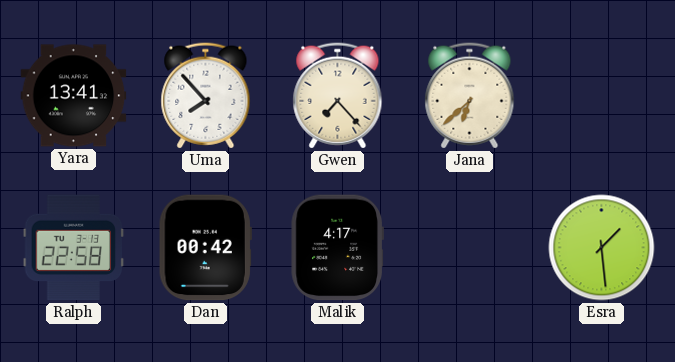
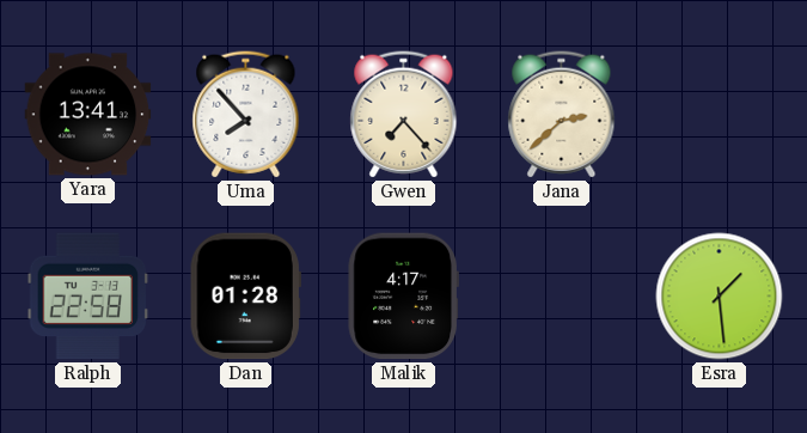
Jana: 6:38 -> 2:38 (562, 115)
Dan: 00:42 -> 01:28 (245, 297)
